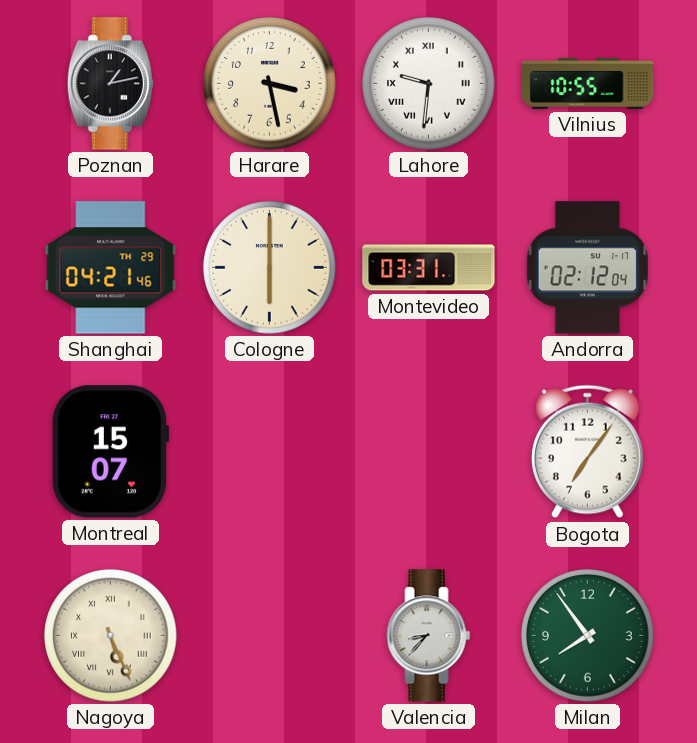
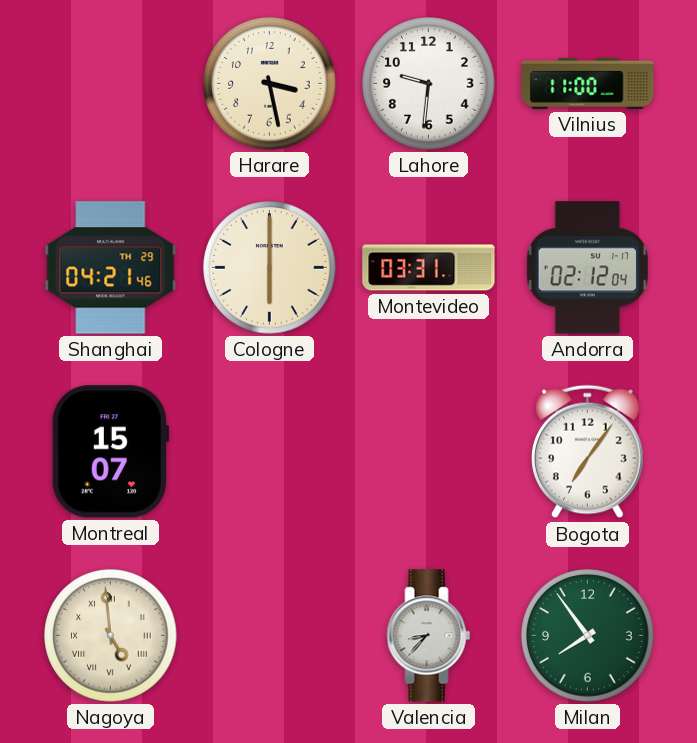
Poznan: 1:13 -> none (110, 84)
Lahore numerals: Roman -> Arabic (429, 84)
Vilnius: 10:55 -> 11:00 (588, 83)
Nagoya: 5:26 -> 4:59 (111, 636)
